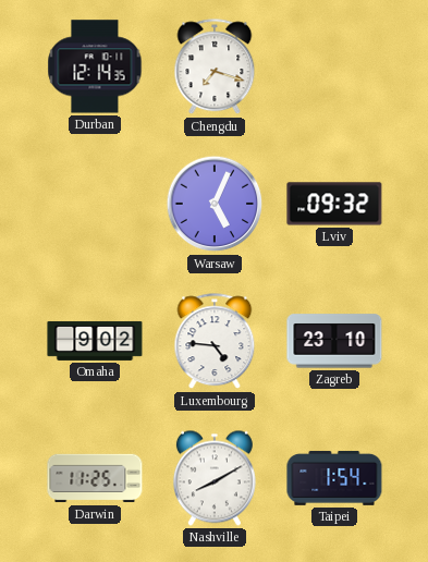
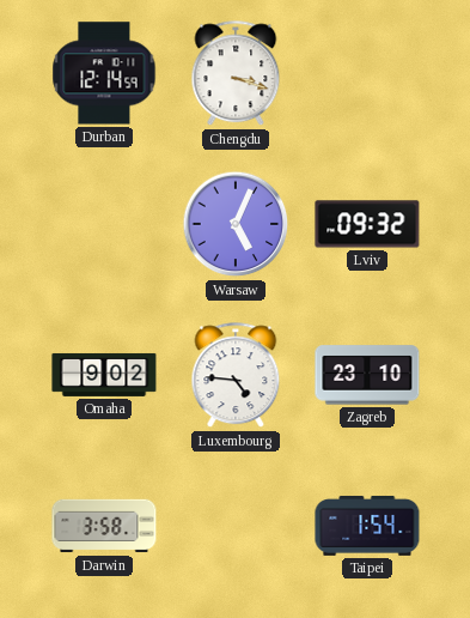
Durban: 12:14:35 -> 12:14:59 (104, 73)
Chengdu: 7:18 -> 3:18 (236, 74)
Darwin: 11:25 -> 3:58 (104, 526)
Nashville: 8:10 -> none (215, 478)
